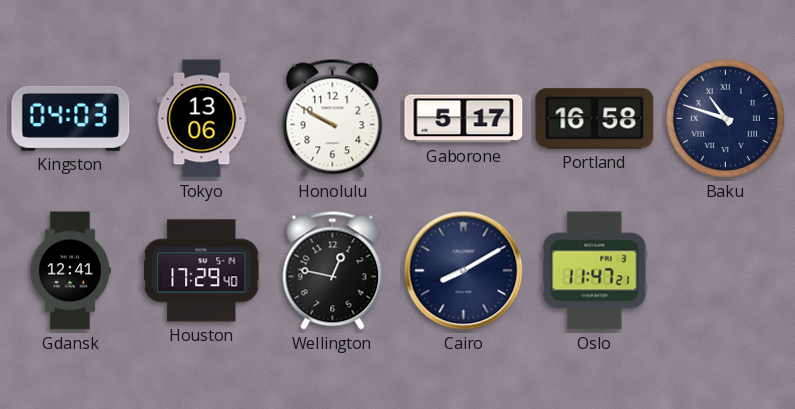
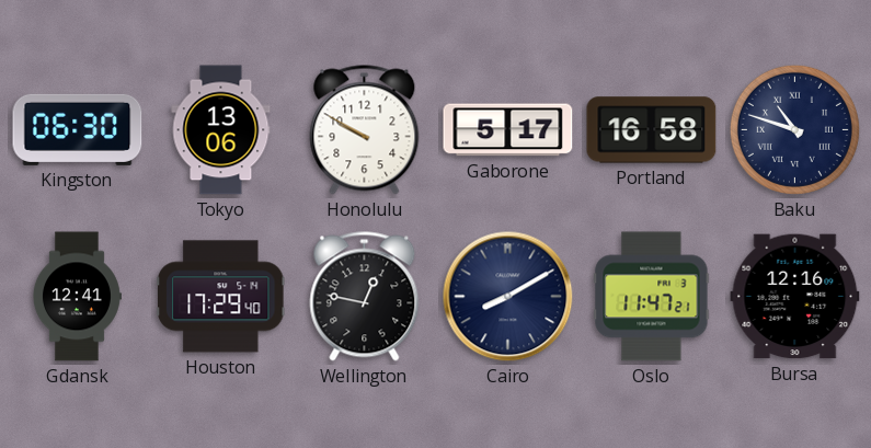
Kingston: 04:03 -> 06:30 (78, 129)
Bursa: none -> 12:16 (795, 297)
